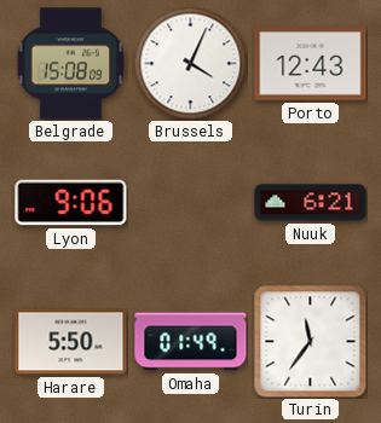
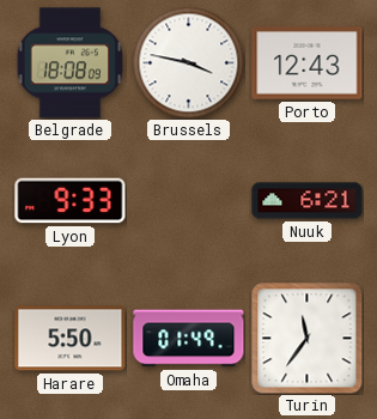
Belgrade: 15:08 -> 18:08 (69, 63)
Brussels: 4:04 -> 3:47 (188, 62)
Lyon: 9:06 -> 9:33 (71, 201)
